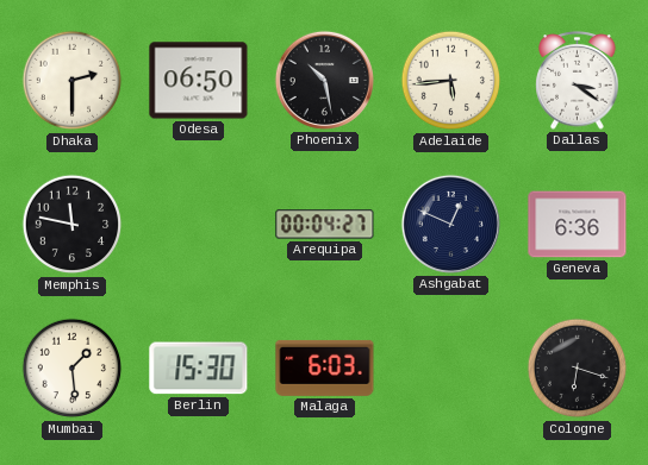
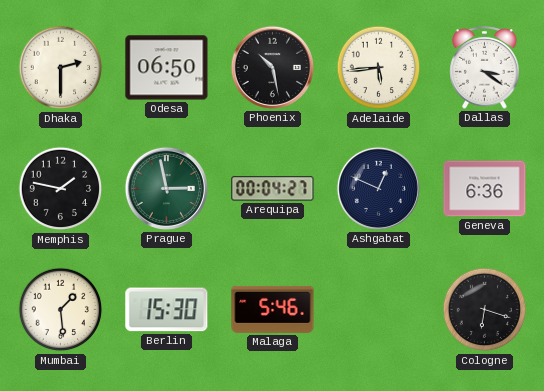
Memphis: 11:47 -> 1:47 (61, 189)
Prague: none -> 2:58 (166, 188)
Malaga: 6:03 -> 5:46 (273, 309)
